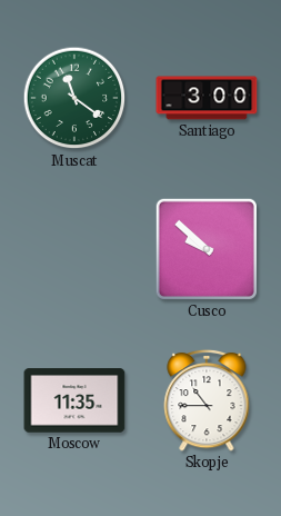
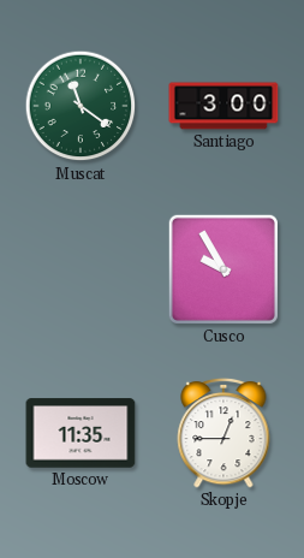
Cusco: 9:52 -> 9:55 (223, 269)
Skopje: 10:45 -> 12:45 (223, 433)
